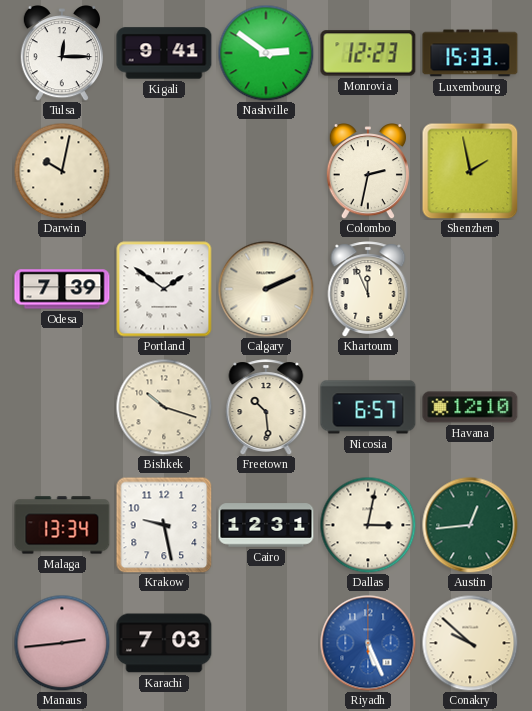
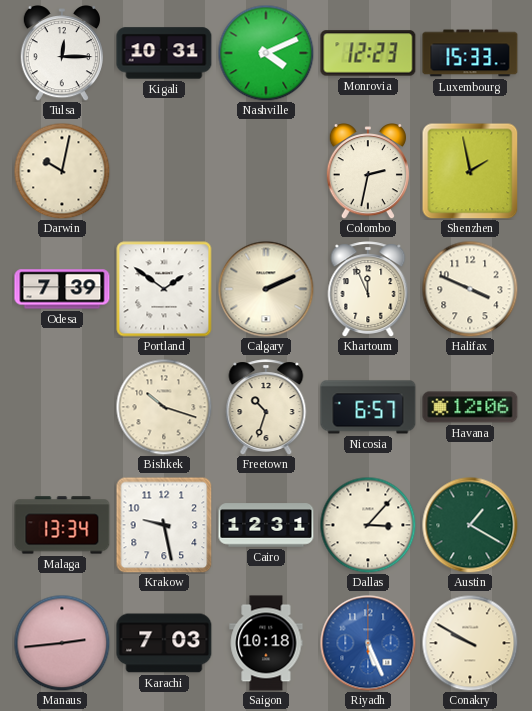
Kigali: 9:41 -> 10:31 (164, 53)
Nashville: 2:51 -> 4:11 (266, 53)
Halifax: none -> 3:49 (470, 289)
Freetown: 10:29 -> 10:33 (266, 407)
Havana: 12:10 -> 12:06 (470, 407)
Dallas: 3:02 -> 3:07 (368, 525)
Austin: 12:44 -> 1:20 (470, 525)
Saigon: none -> 10:18 (266, 643)
Conakry: 9:52 -> 9:50 (470, 643)
